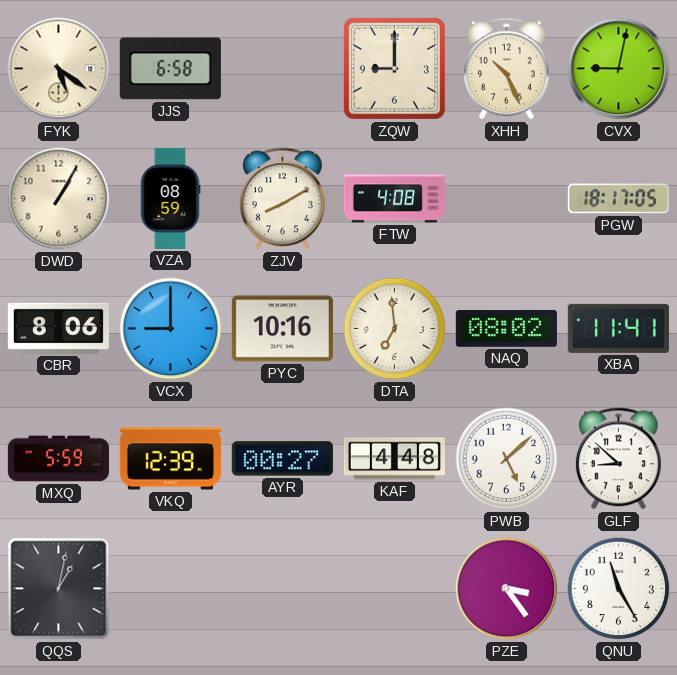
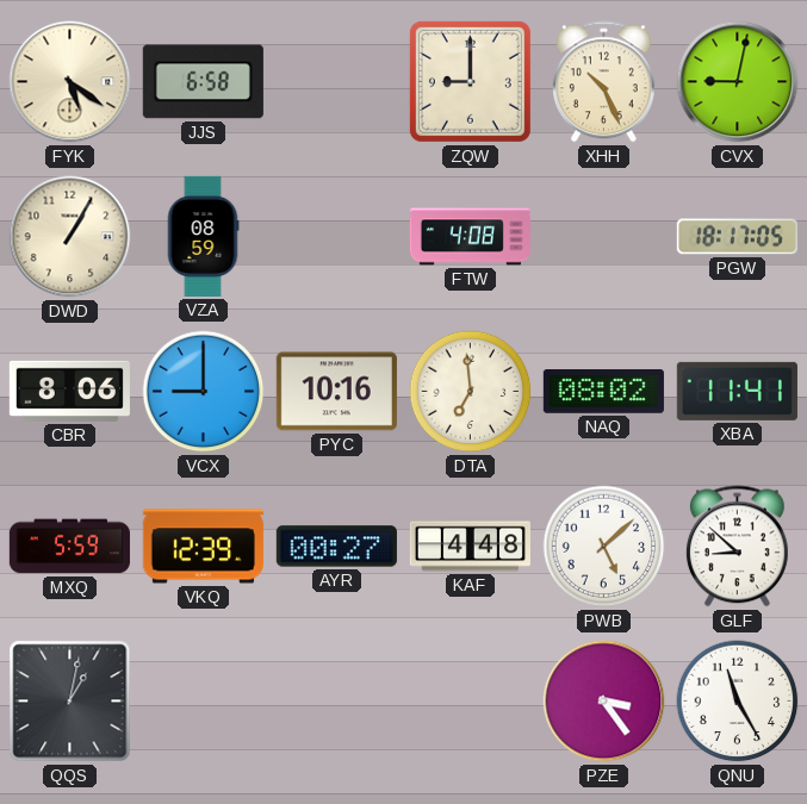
ZJV: 8:10 -> none (282, 199)
